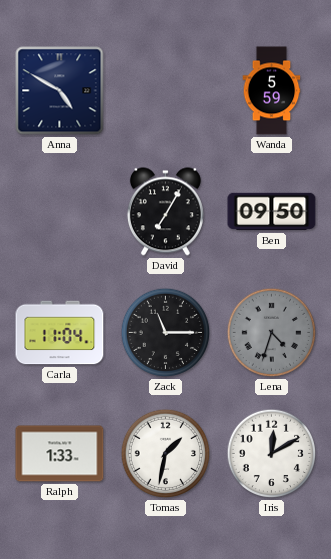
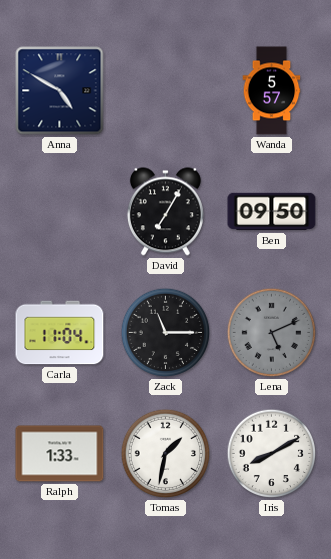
Wanda: 5:59 -> 5:57 (272, 91)
Lena: 4:33 -> 5:11 (272, 333)
Iris: 12:10 -> 8:10 (272, 454)
